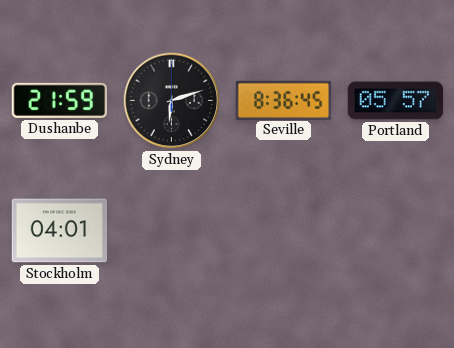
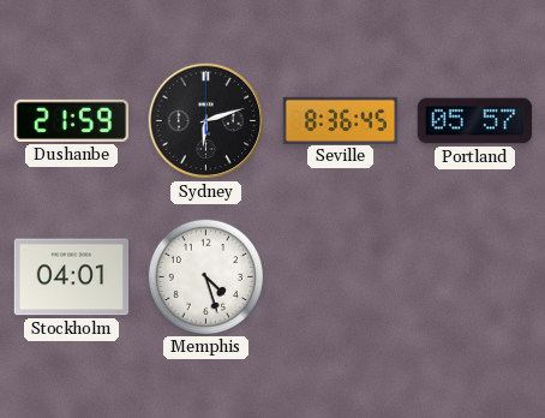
Memphis: none -> 4:27 (205, 276)
